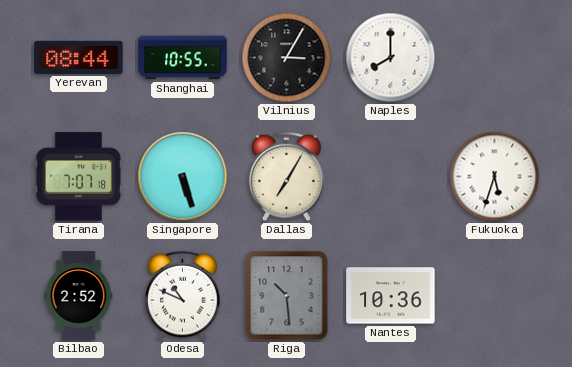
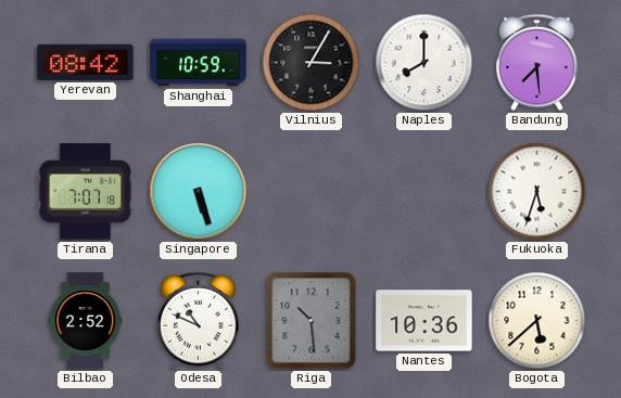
Yerevan: 08:44 -> 08:42 (86, 62)
Shanghai: 10:55 -> 10:59 (199, 63)
Bandung: none -> 7:29 (536, 63)
Dallas: 7:05 -> none (286, 177)
Bogota: none -> 5:38 (537, 321)
